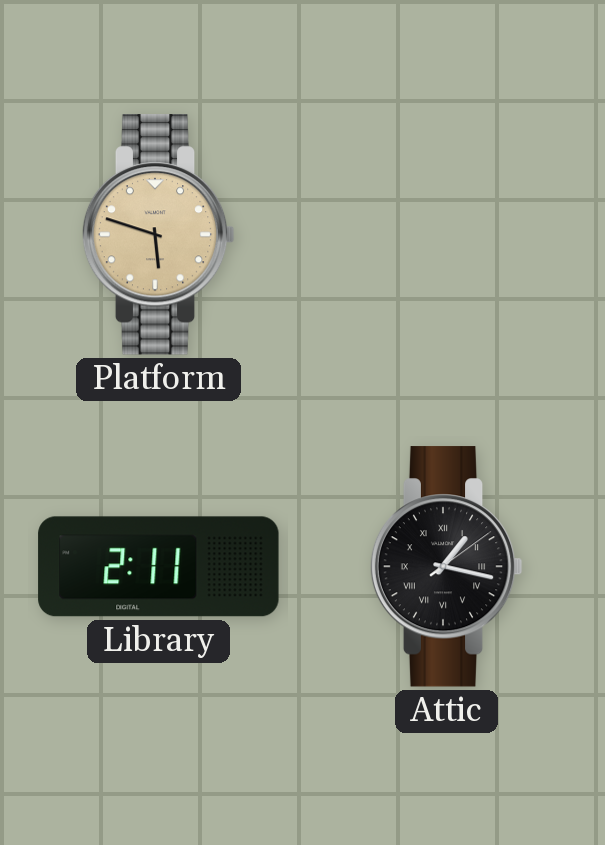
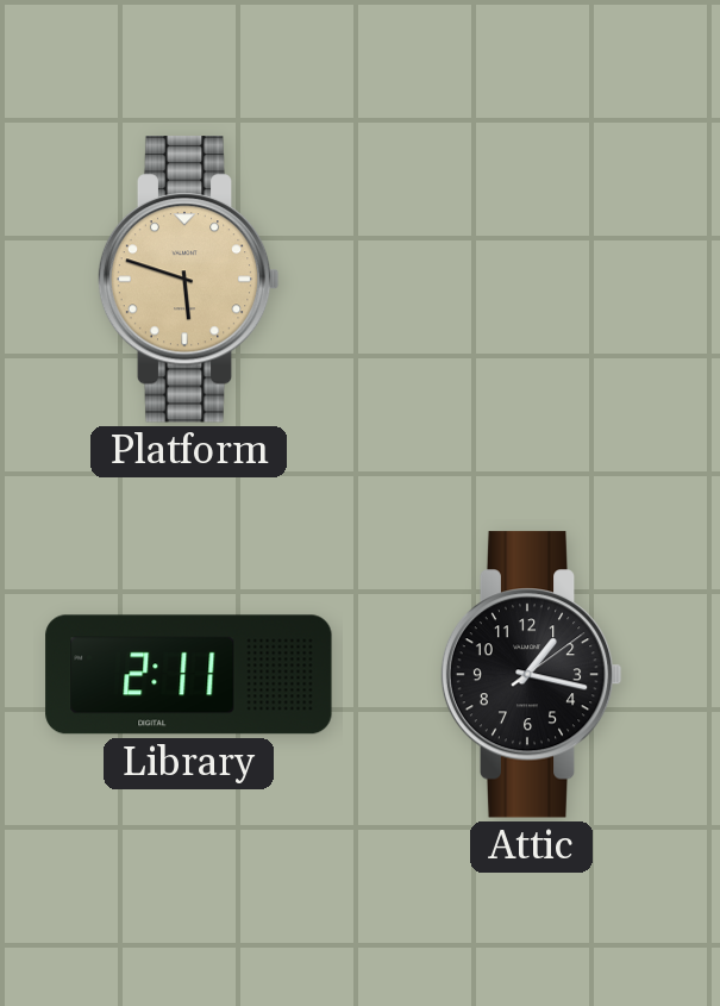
Attic numerals: Roman -> Arabic (531, 675)
